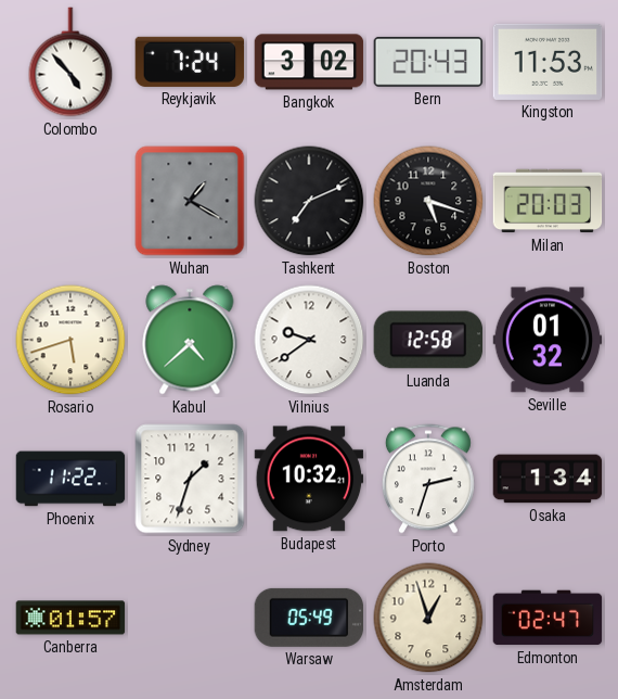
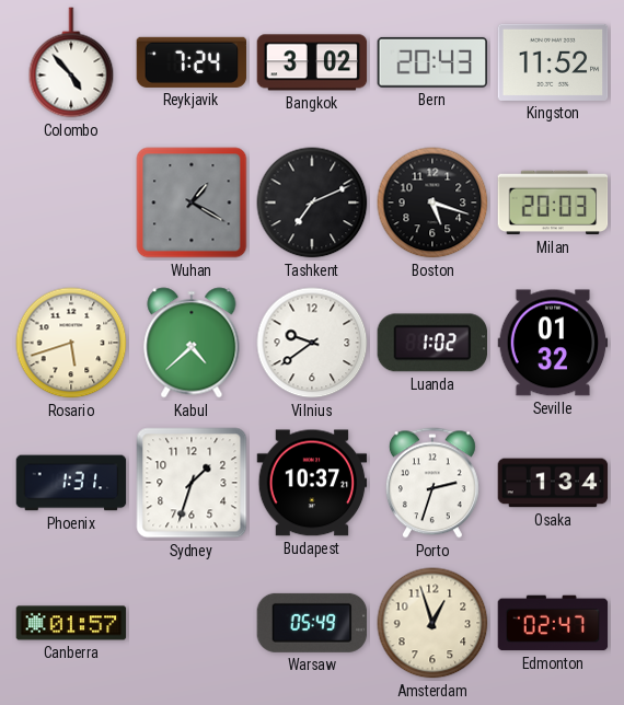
Kingston: 11:53 -> 11:52 (553, 62)
Luanda: 12:58 -> 1:02 (431, 343)
Phoenix: 11:22 -> 1:31 (71, 483)
Budapest: 10:32 -> 10:37 (312, 483)
